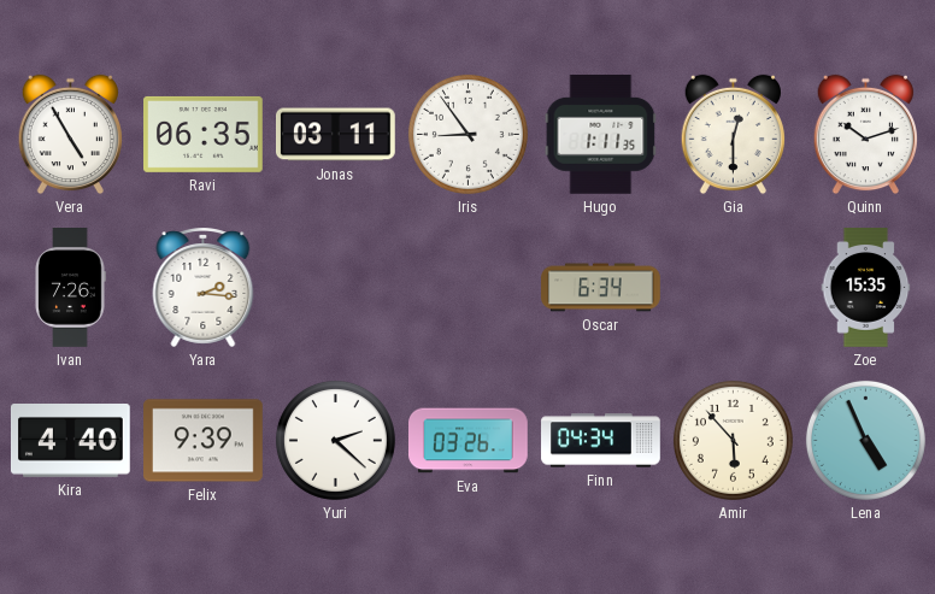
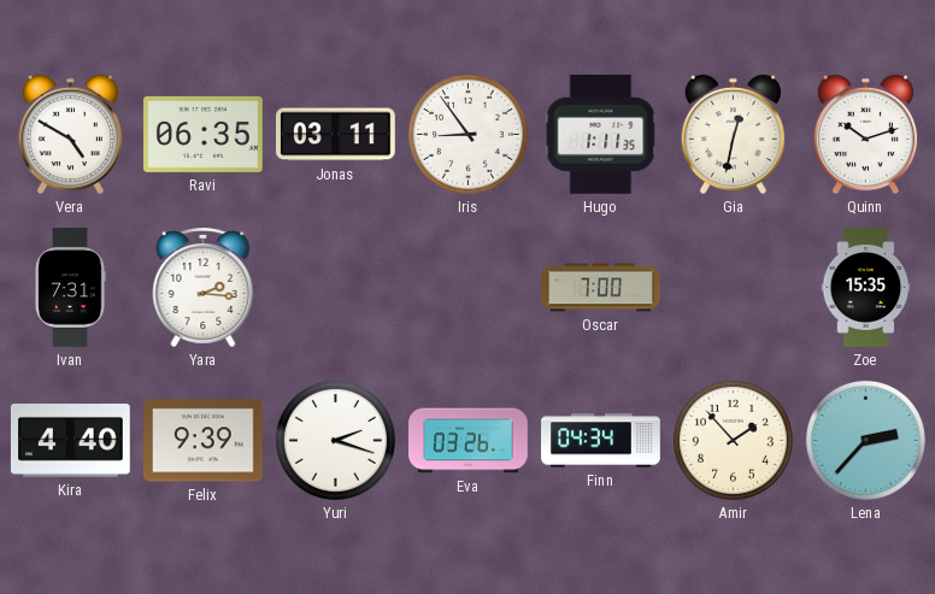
Vera: 4:55 -> 4:50 (70, 135)
Gia: 12:30 -> 12:32 (733, 135)
Ivan: 7:26 -> 7:31 (70, 288)
Oscar: 6:34 -> 7:00 (601, 288)
Yuri: 2:22 -> 2:18 (335, 440)
Amir: 5:53 -> 1:53 (733, 440)
Lena: 4:56 -> 2:37 (865, 440)
